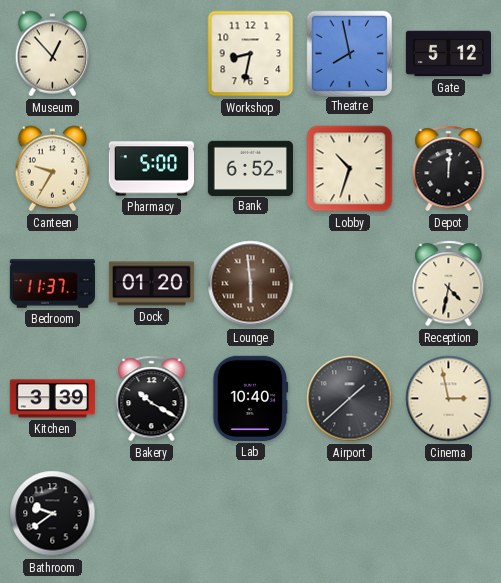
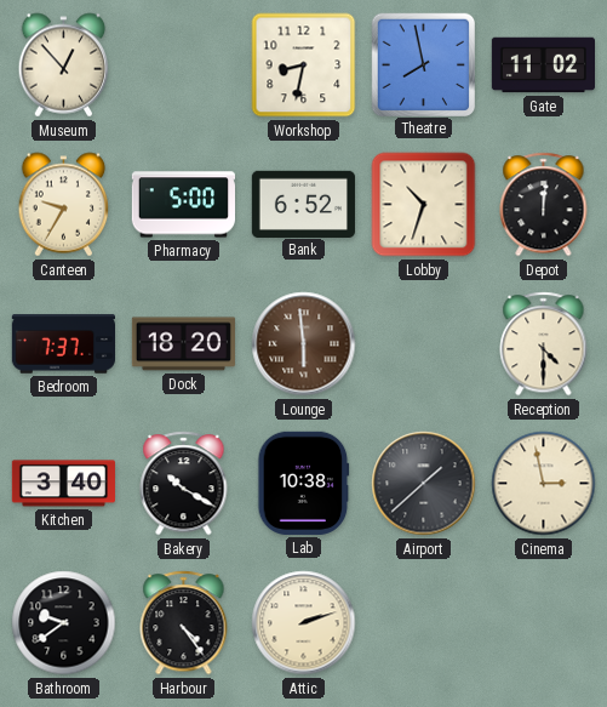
Gate: 5:12 -> 11:02 (543, 65)
Bedroom: 11:37 -> 7:37 (63, 344)
Dock: 01:20 -> 18:20 (183, 344)
Reception: 4:32 -> 4:30 (544, 344)
Kitchen: 3:39 -> 3:40 (63, 484)
Lab: 10:40 -> 10:38 (304, 483)
Harbour: none -> 4:24 (184, 623)
Attic: none -> 2:12 (304, 623)
